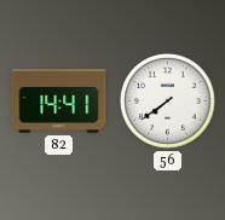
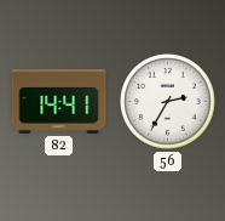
56: 7:39 -> 2:35 (168, 102)
